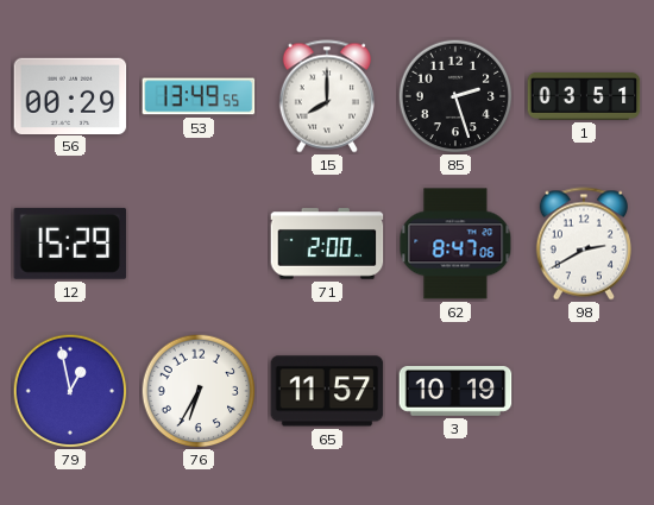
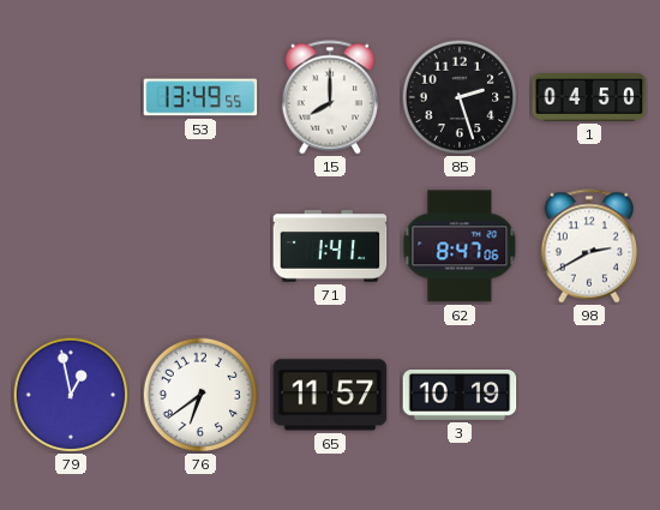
56: 00:29 -> none (70, 95)
1: 03:51 -> 04:50 (589, 97)
12: 15:29 -> none (70, 244)
71: 2:00 -> 1:41 (330, 246)
76: 6:35 -> 6:39 (200, 395)
